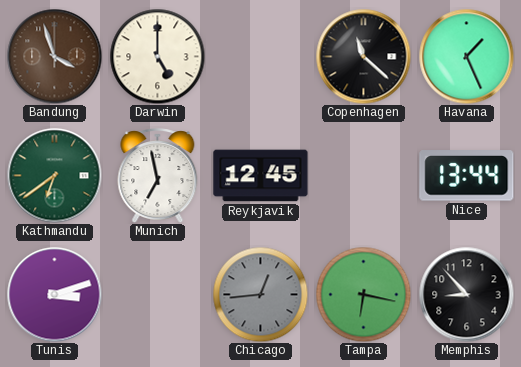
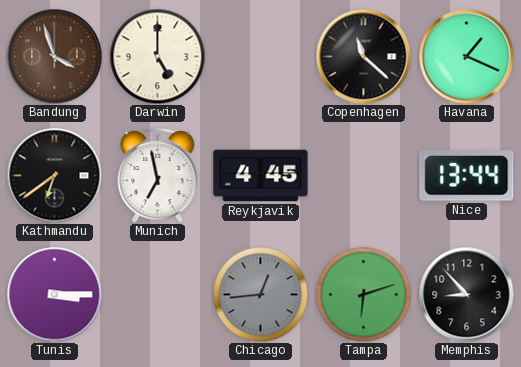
Havana: 1:26 -> 1:19 (466, 56)
Kathmandu dial: green -> black (54, 175)
Reykjavik: 12:45 -> 4:45 (261, 176)
Tunis: 3:12 -> 3:15 (54, 294)
Tampa: 6:17 -> 6:12 (363, 294)
